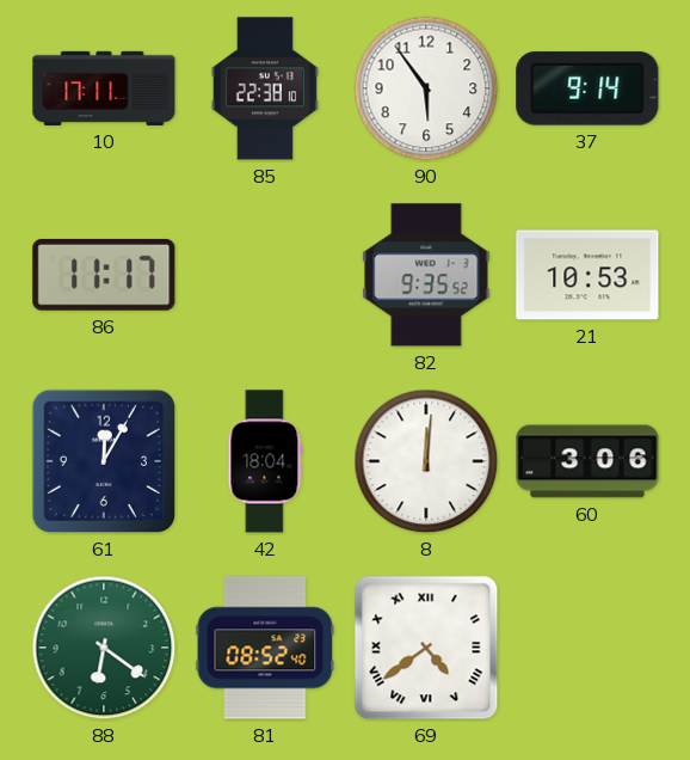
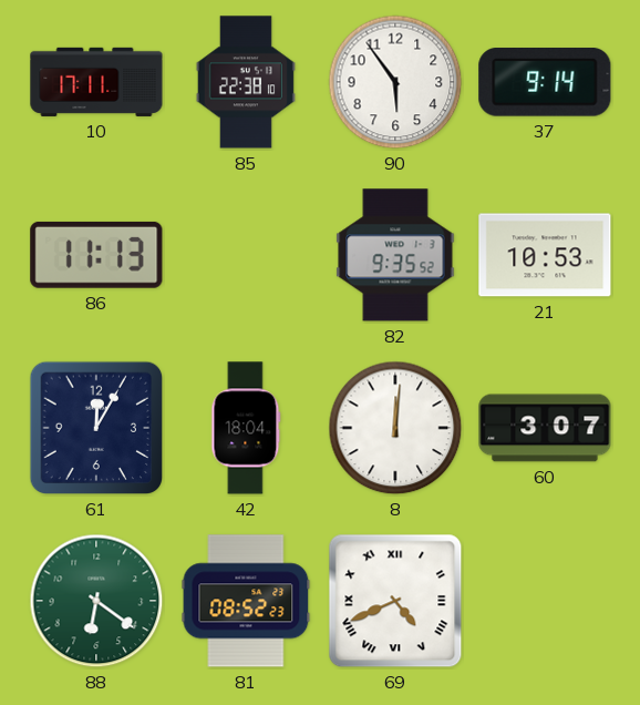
86: 11:17 -> 11:13 (96, 255)
60: 3:06 -> 3:07 (545, 428)
81: 08:52:40 -> 08:52:23 (246, 601)
69: 4:39 -> 4:41 (395, 601)
